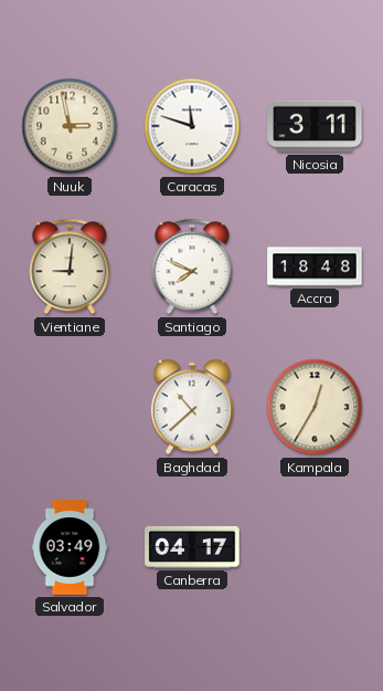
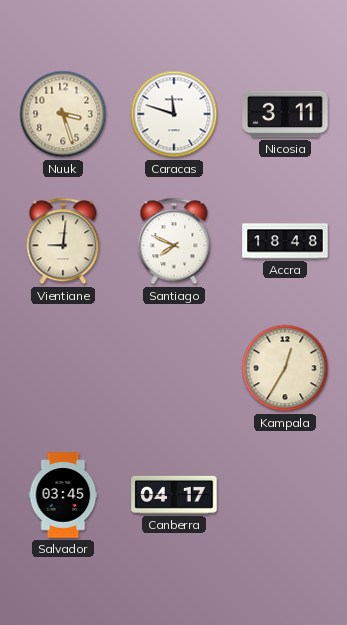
Nuuk: 2:58 -> 3:27 (63, 114)
Baghdad: 10:38 -> none (192, 407)
Salvador: 03:49 -> 03:45 (63, 495)
